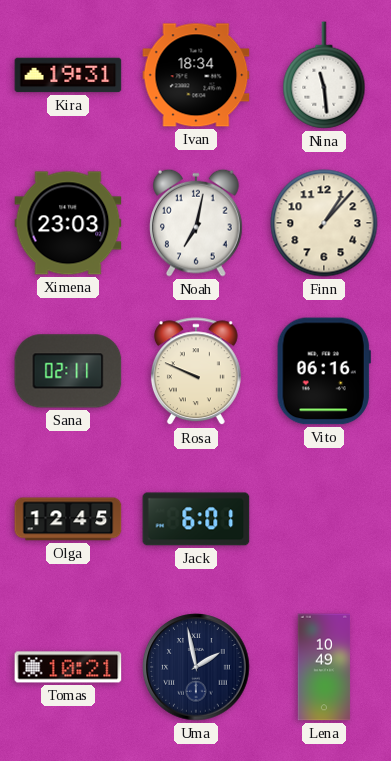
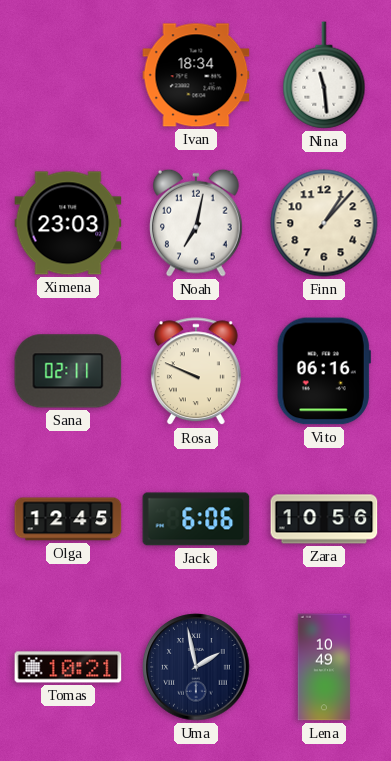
Kira: 19:31 -> none (68, 75)
Jack: 6:01 -> 6:06 (196, 519)
Zara: none -> 10:56 (324, 519)
